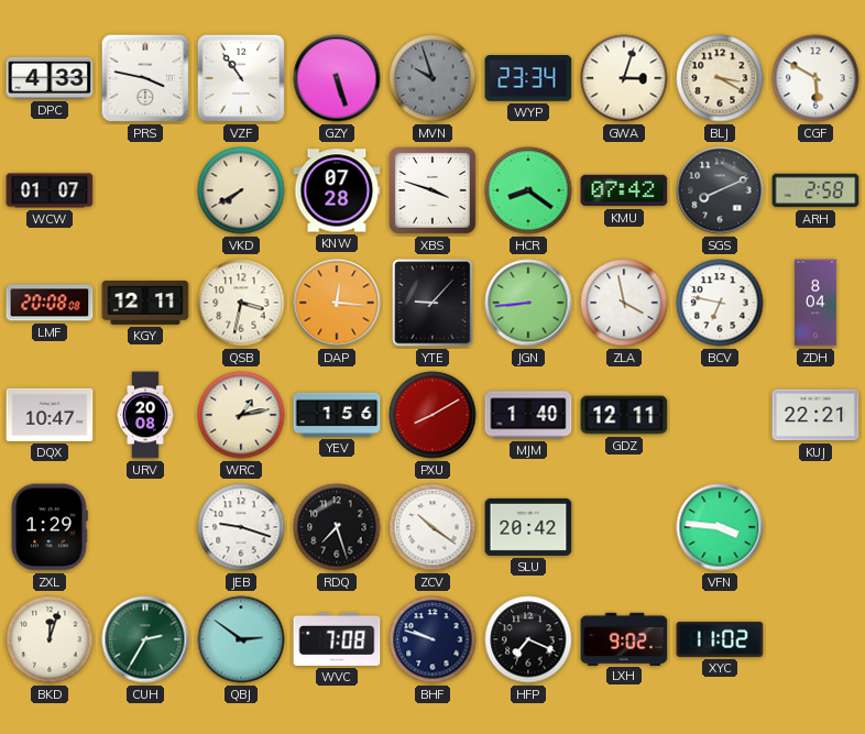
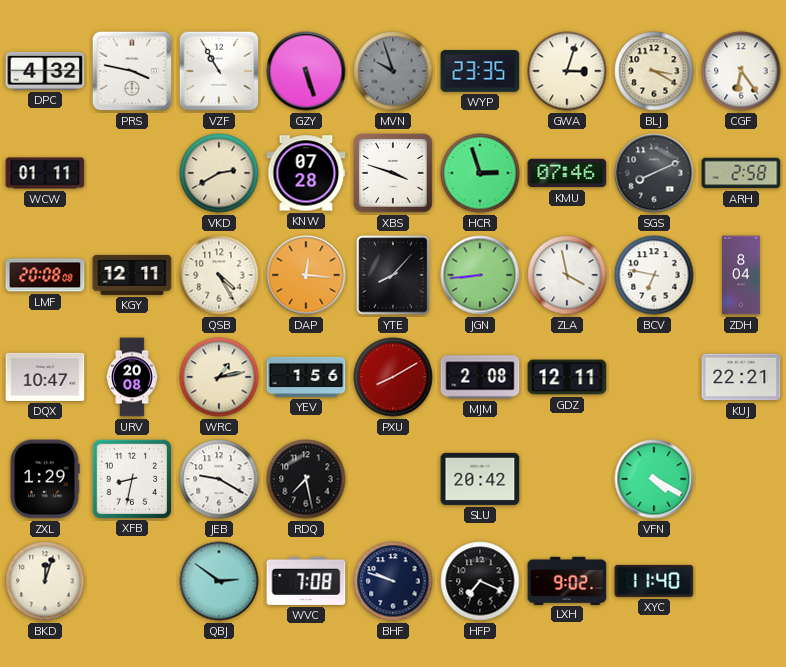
DPC: 4:33 -> 4:32 (45, 71)
VZF: 10:54 -> 10:55 (219, 71)
WYP: 23:34 -> 23:35 (480, 71)
CGF: 5:50 -> 6:24 (741, 71)
WCW: 01:07 -> 01:11 (45, 173)
VKD: 7:40 -> 2:40 (219, 173)
HCR: 8:21 -> 2:57 (480, 173)
KMU: 07:42 -> 07:46 (567, 173)
QSB: 3:32 -> 4:25 (219, 275)
YTE: 9:07 -> 8:07 (393, 275)
MJM: 1:40 -> 2:08 (480, 377)
XFB: none -> 8:32 (131, 478)
JEB: 9:18 -> 9:20 (219, 479)
RDQ: 7:27 -> 7:28 (306, 479)
ZCV: 10:21 -> none (432, 527)
VFN: 3:46 -> 4:20 (654, 479)
CUH: 2:35 -> none (145, 639)
XYC: 11:02 -> 11:40 (654, 581)
